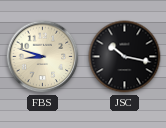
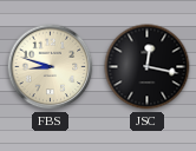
JSC: 10:17 -> 12:17 (148, 67)
